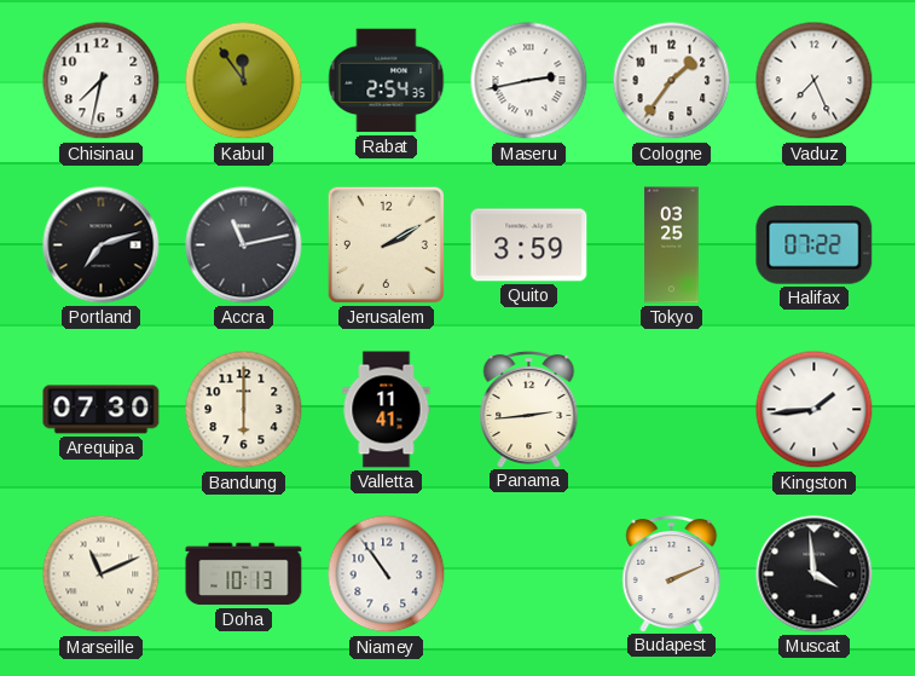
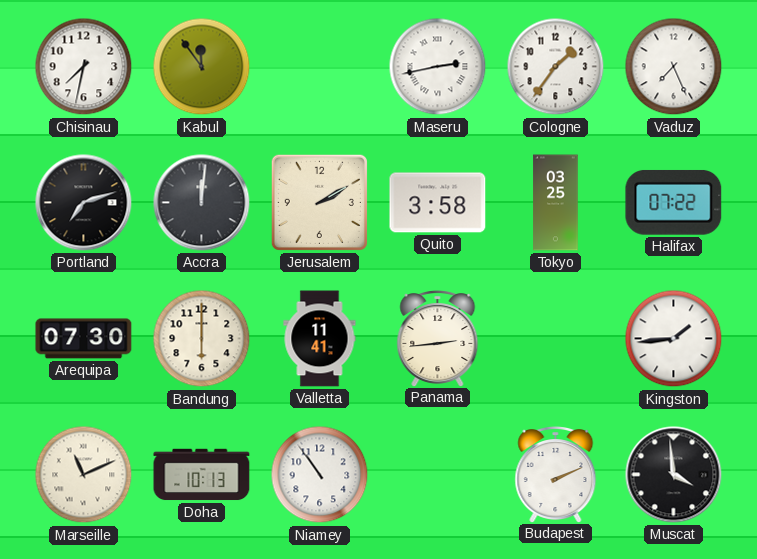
Rabat: 2:54 -> none (387, 81)
Accra: 11:13 -> 12:01 (202, 203)
Quito: 3:59 -> 3:58 (438, 203)
